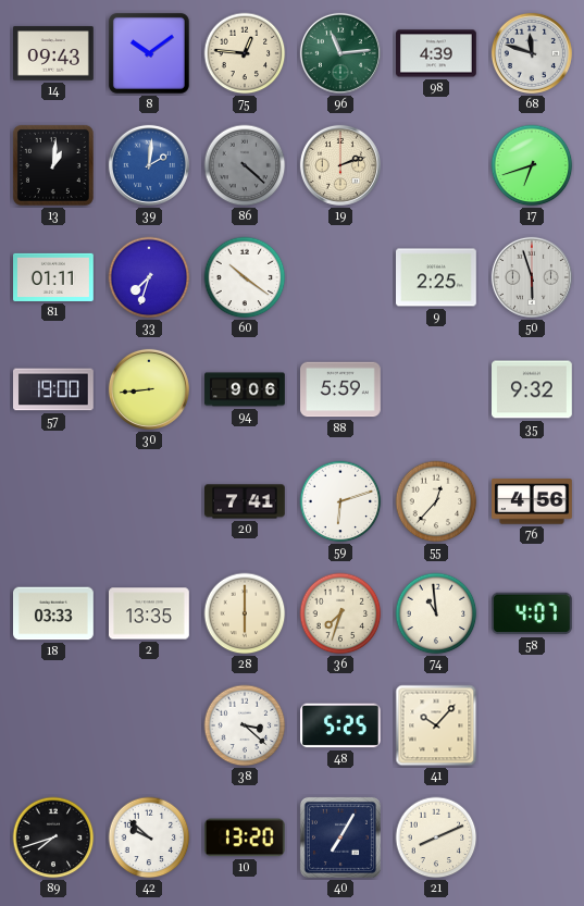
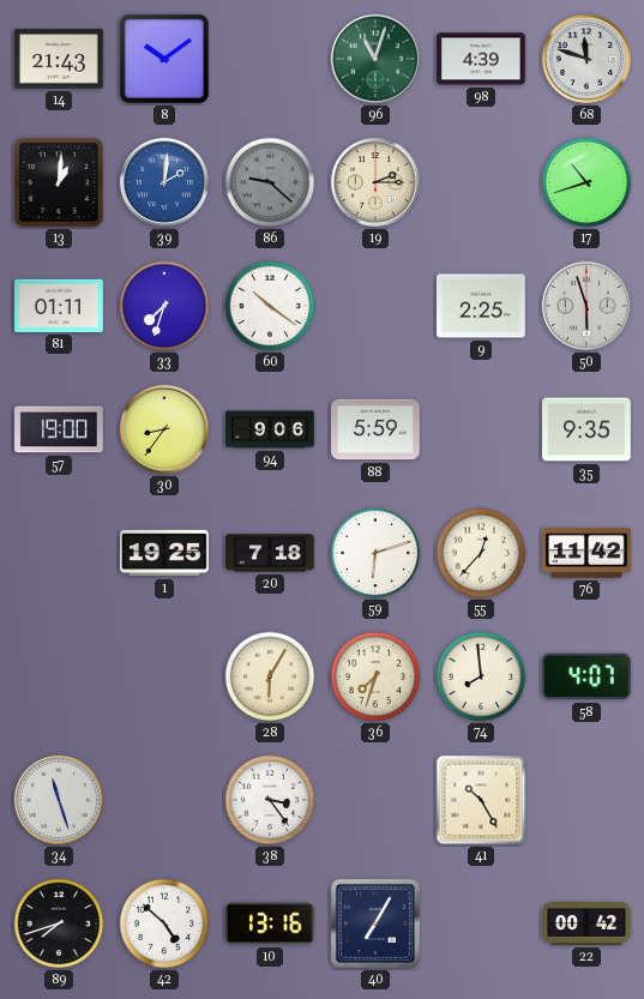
14: 09:43 -> 21:43 (60, 59)
75: 12:46 -> none (245, 53)
96: 11:14 -> 11:03 (375, 59)
86: 4:22 -> 9:22 (270, 182)
19: 2:12 -> 2:15 (375, 182)
17: 6:42 -> 10:42 (586, 182)
30: 8:44 -> 8:36 (164, 429)
35: 9:32 -> 9:35 (588, 429)
1: none -> 19:25 (165, 553)
20: 7:41 -> 7:18 (271, 553)
76: 4:56 -> 11:42 (588, 553)
18: 03:33 -> none (54, 613)
2: 13:35 -> none (150, 613)
28: 6:00 -> 6:05 (270, 676)
74: 10:59 -> 7:59 (481, 676)
34: none -> 11:27 (59, 800)
38: 3:22 -> 3:24 (270, 800)
48: 5:25 -> none (341, 725)
41: 10:07 -> 10:25 (481, 800)
42: 9:52 -> 4:52 (164, 923)
10: 13:20 -> 13:16 (270, 923)
21: 8:11 -> none (436, 837)
22: none -> 00:42 (586, 925)
